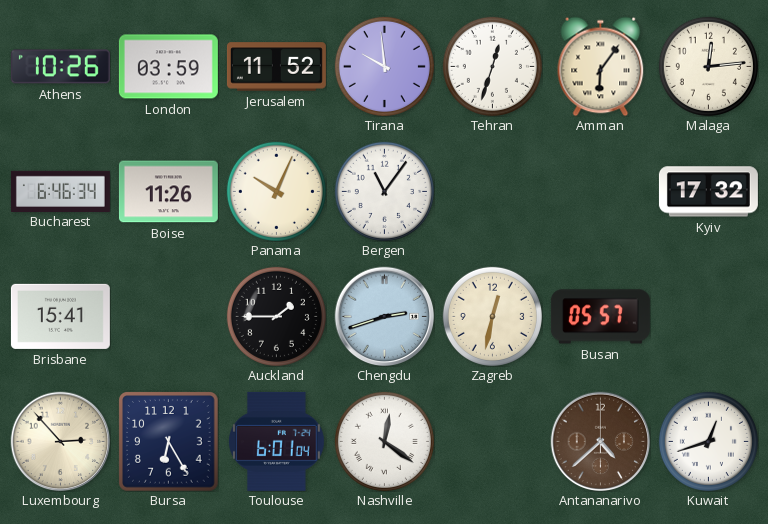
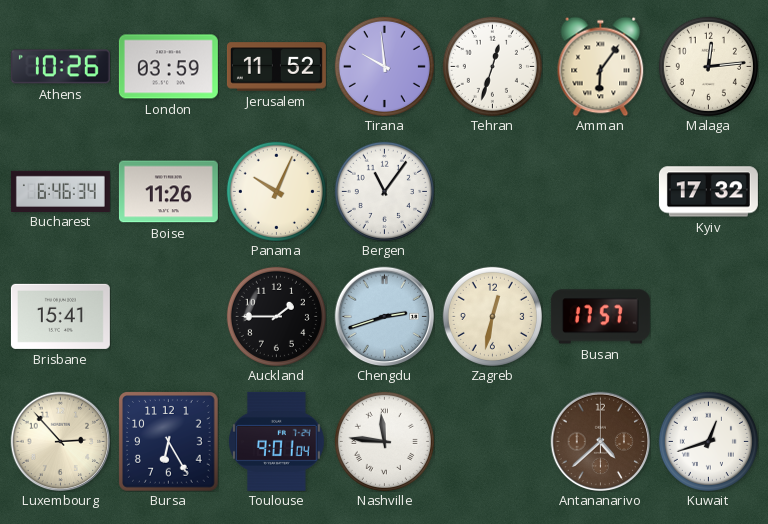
Busan: 05:57 -> 17:57 (600, 317)
Toulouse: 6:01 -> 9:01 (277, 441)
Nashville: 12:21 -> 11:46 (384, 441)
